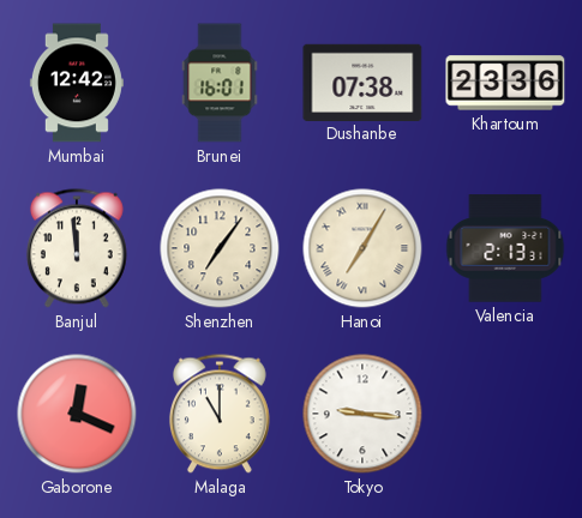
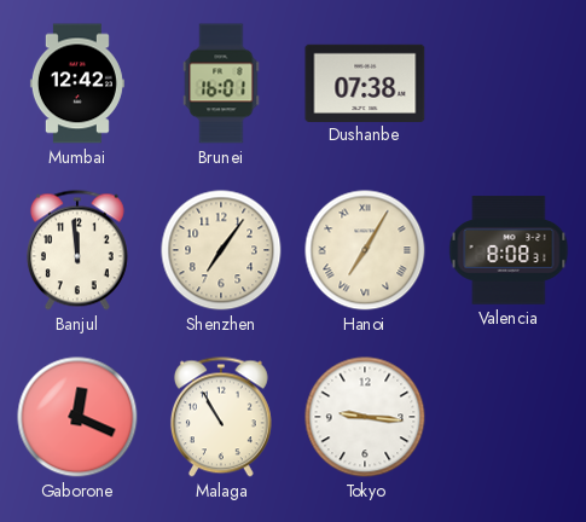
Khartoum: 23:36 -> none (505, 83)
Valencia: 2:13 -> 8:08 (509, 250)
Malaga: 11:00 -> 10:55 (221, 417)
